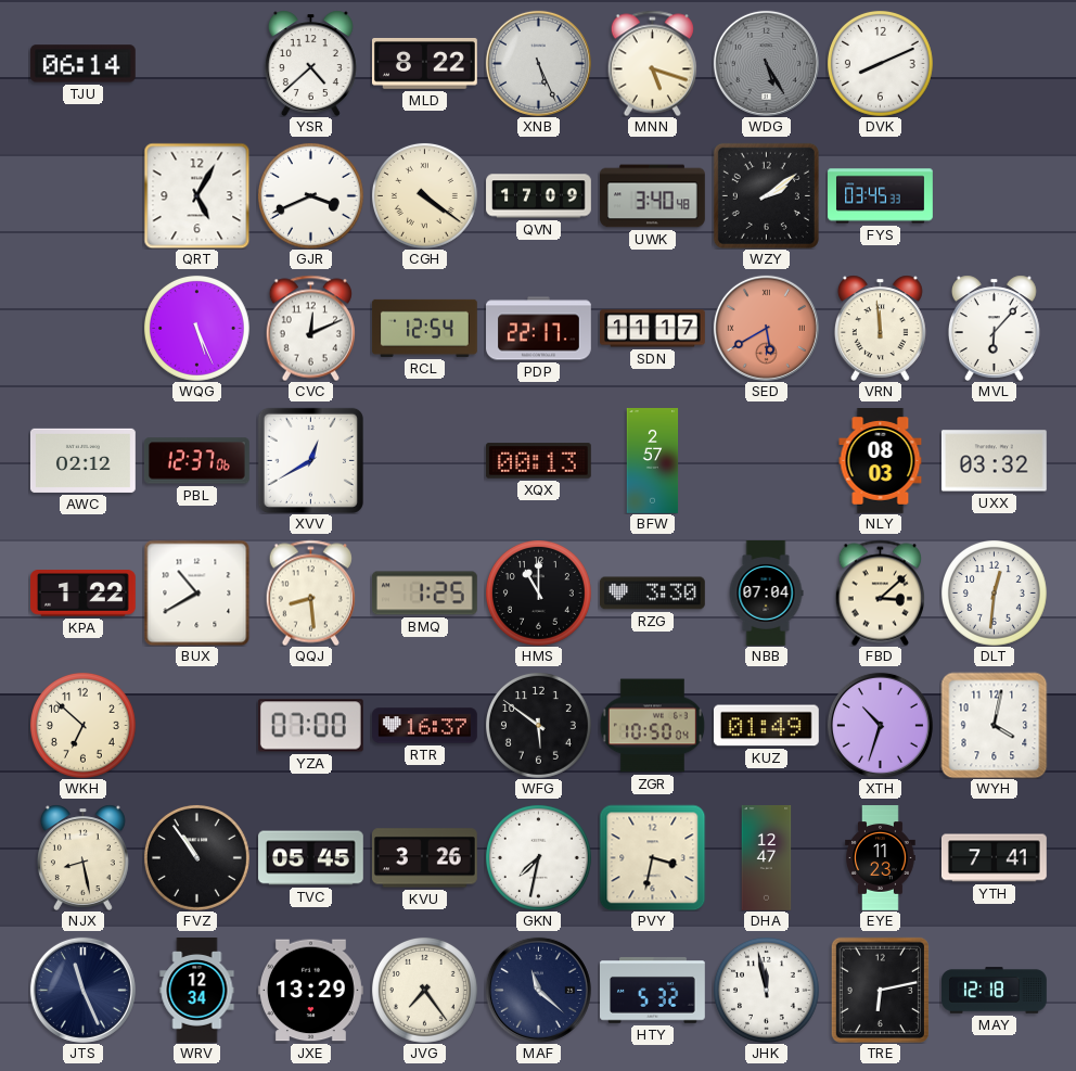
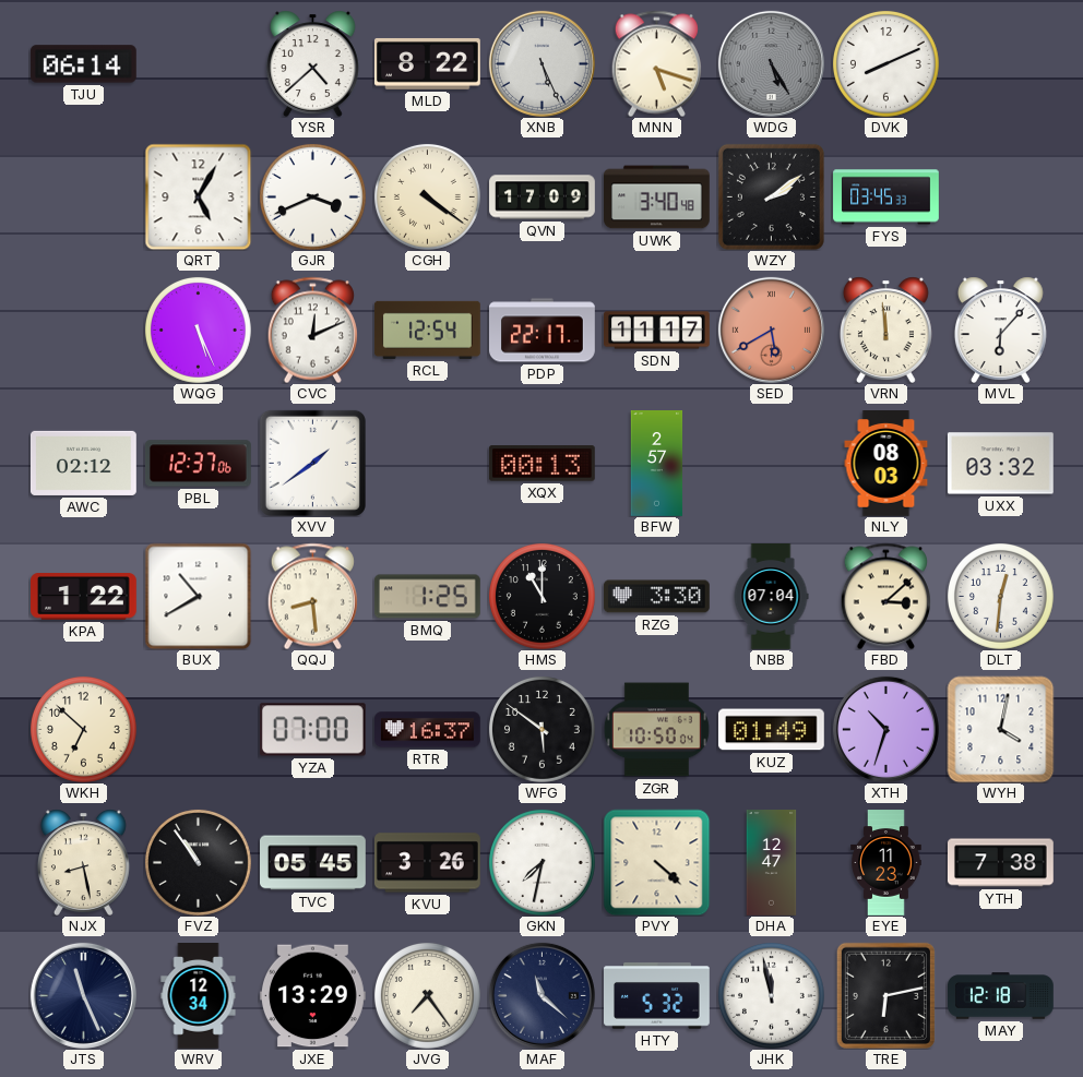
XVV: 12:40 -> 1:39 (312, 463)
PVY: 3:32 -> 4:22 (656, 862)
YTH: 7:41 -> 7:38 (1001, 863)
